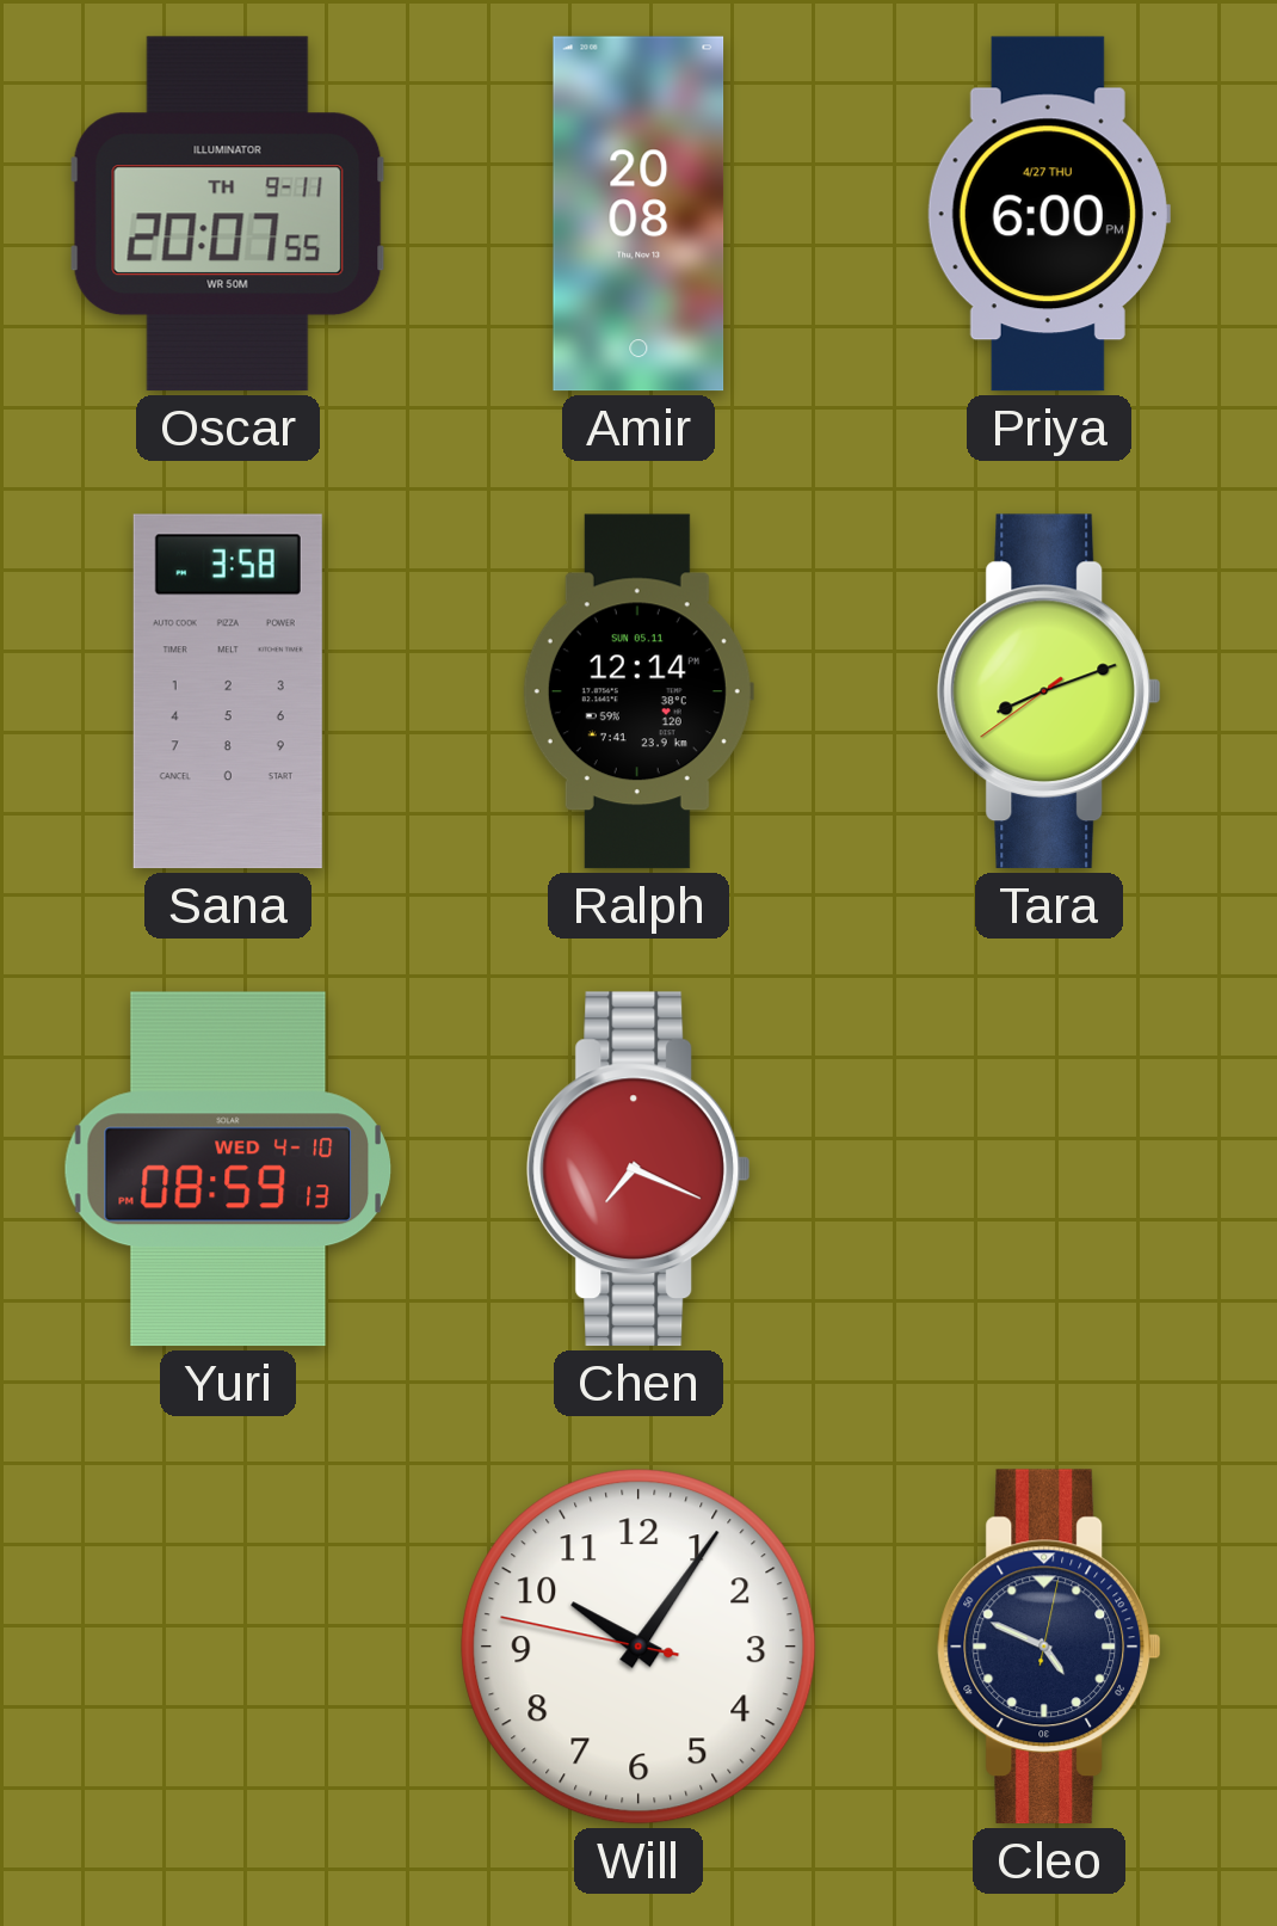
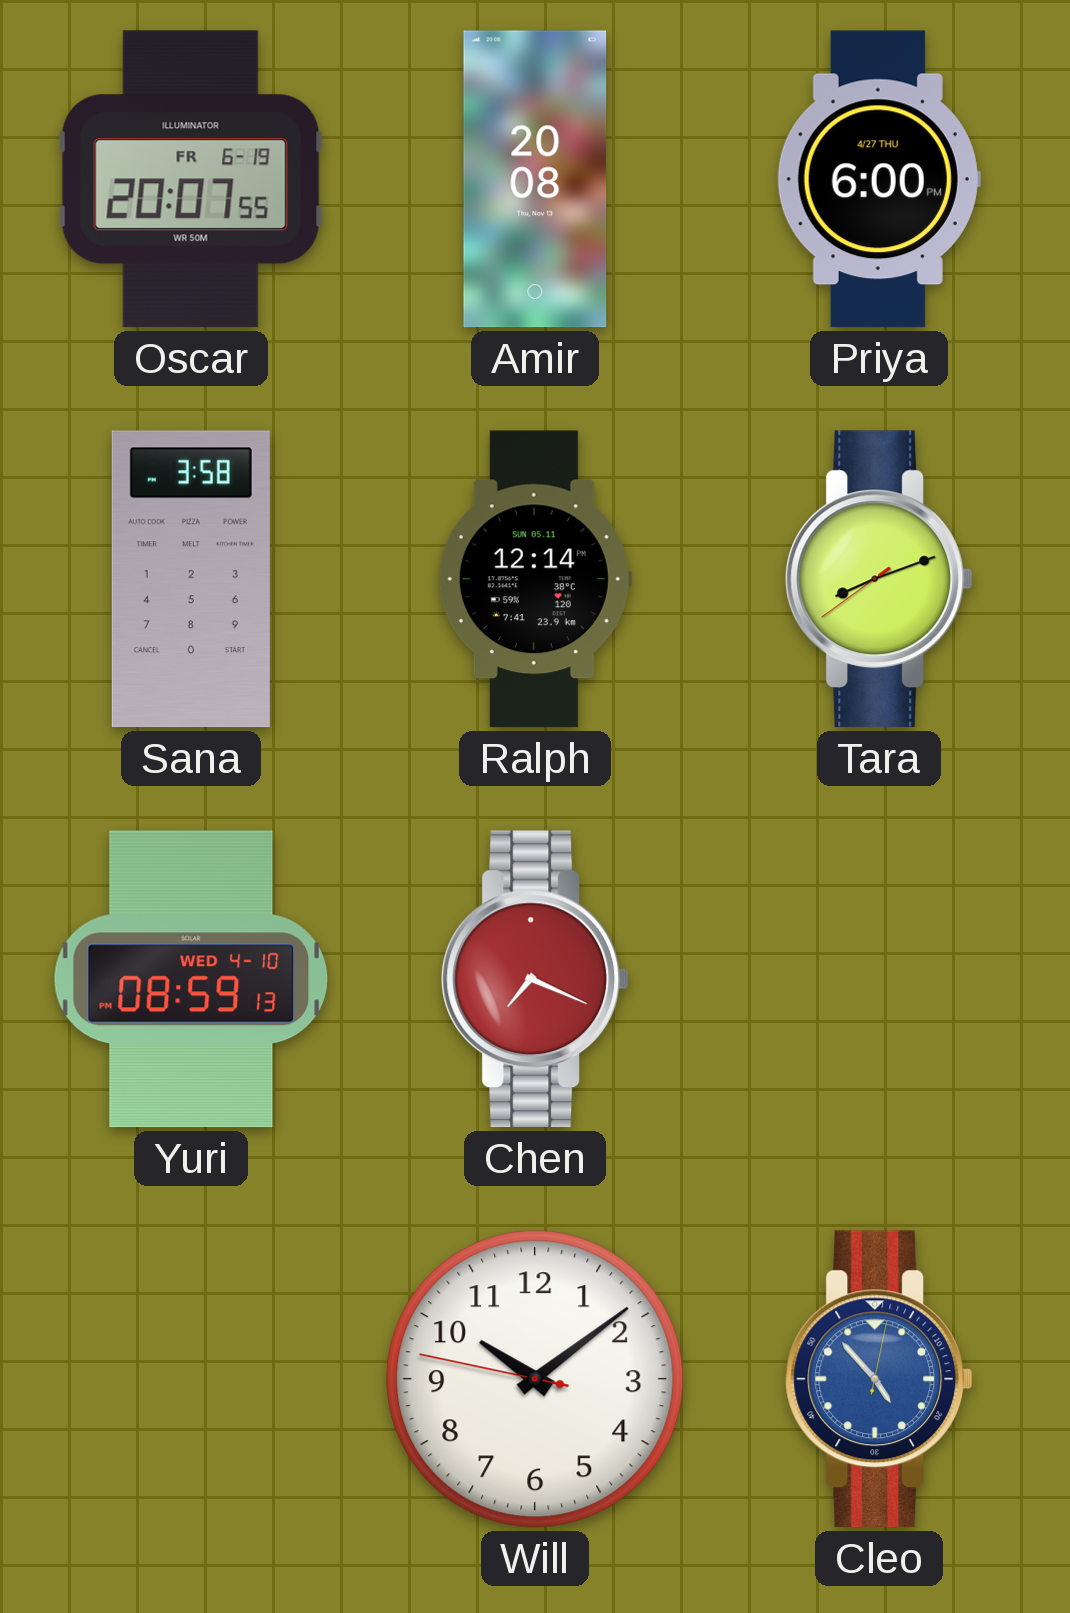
Oscar date: TH 9-11 -> FR 6-19 (191, 179)
Will: 10:05 -> 10:08 (535, 1379)
Cleo: 4:49 -> 4:53 (879, 1379)
Cleo dial: navy -> blue (879, 1379)
